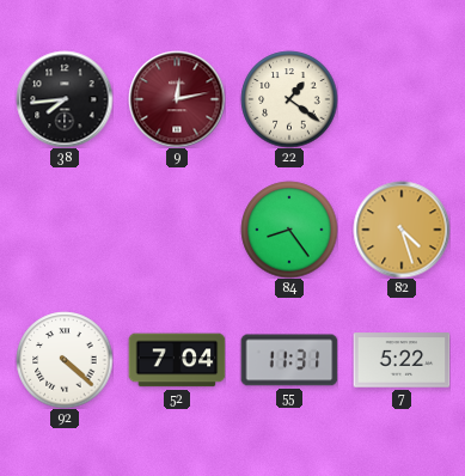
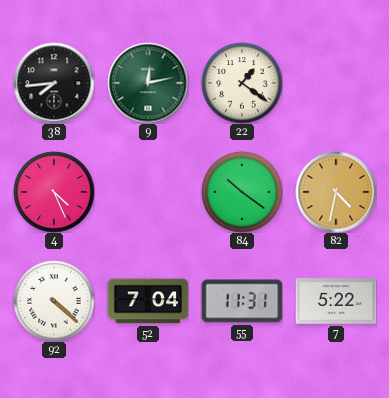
9 dial: burgundy -> green (148, 83)
4: none -> 4:26 (54, 192)
84: 8:24 -> 10:21 (242, 192)
82: 4:27 -> 4:32 (336, 192)
